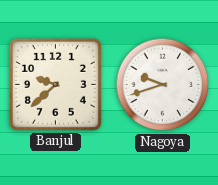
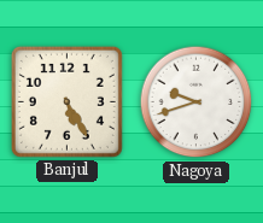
Banjul: 9:38 -> 5:25 (66, 101)
